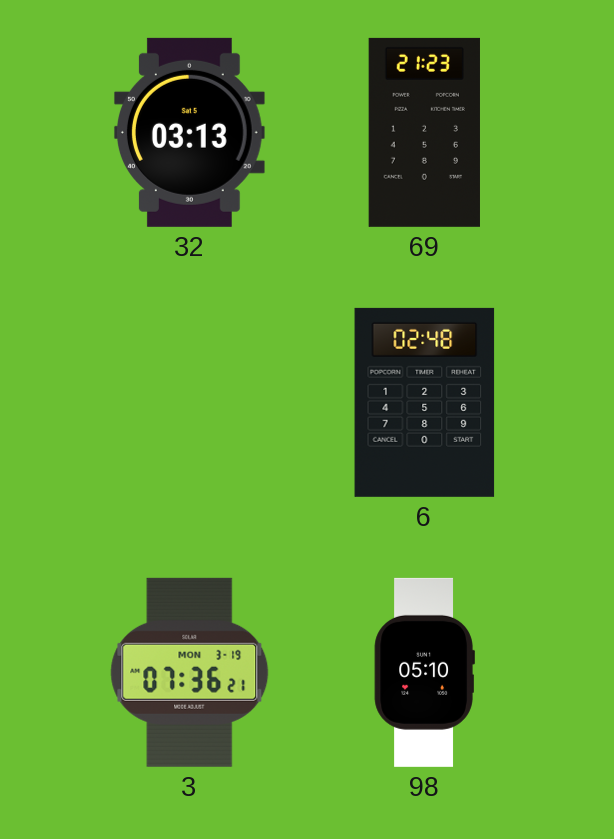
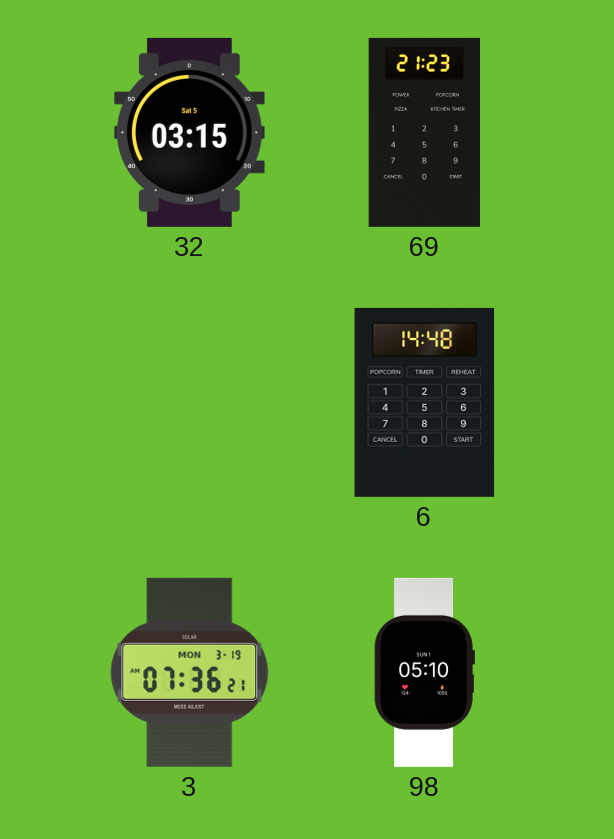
32: 03:13 -> 03:15 (189, 132)
6: 02:48 -> 14:48 (425, 402)
